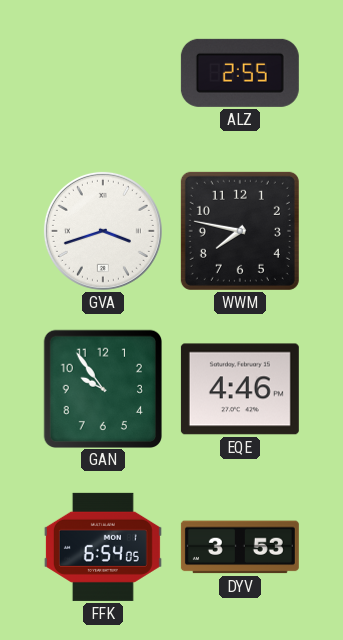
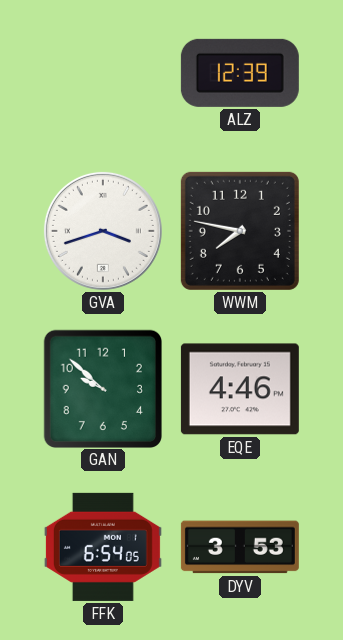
ALZ: 2:55 -> 12:39 (240, 73)
GAN: 9:54 -> 9:52 (102, 388)
